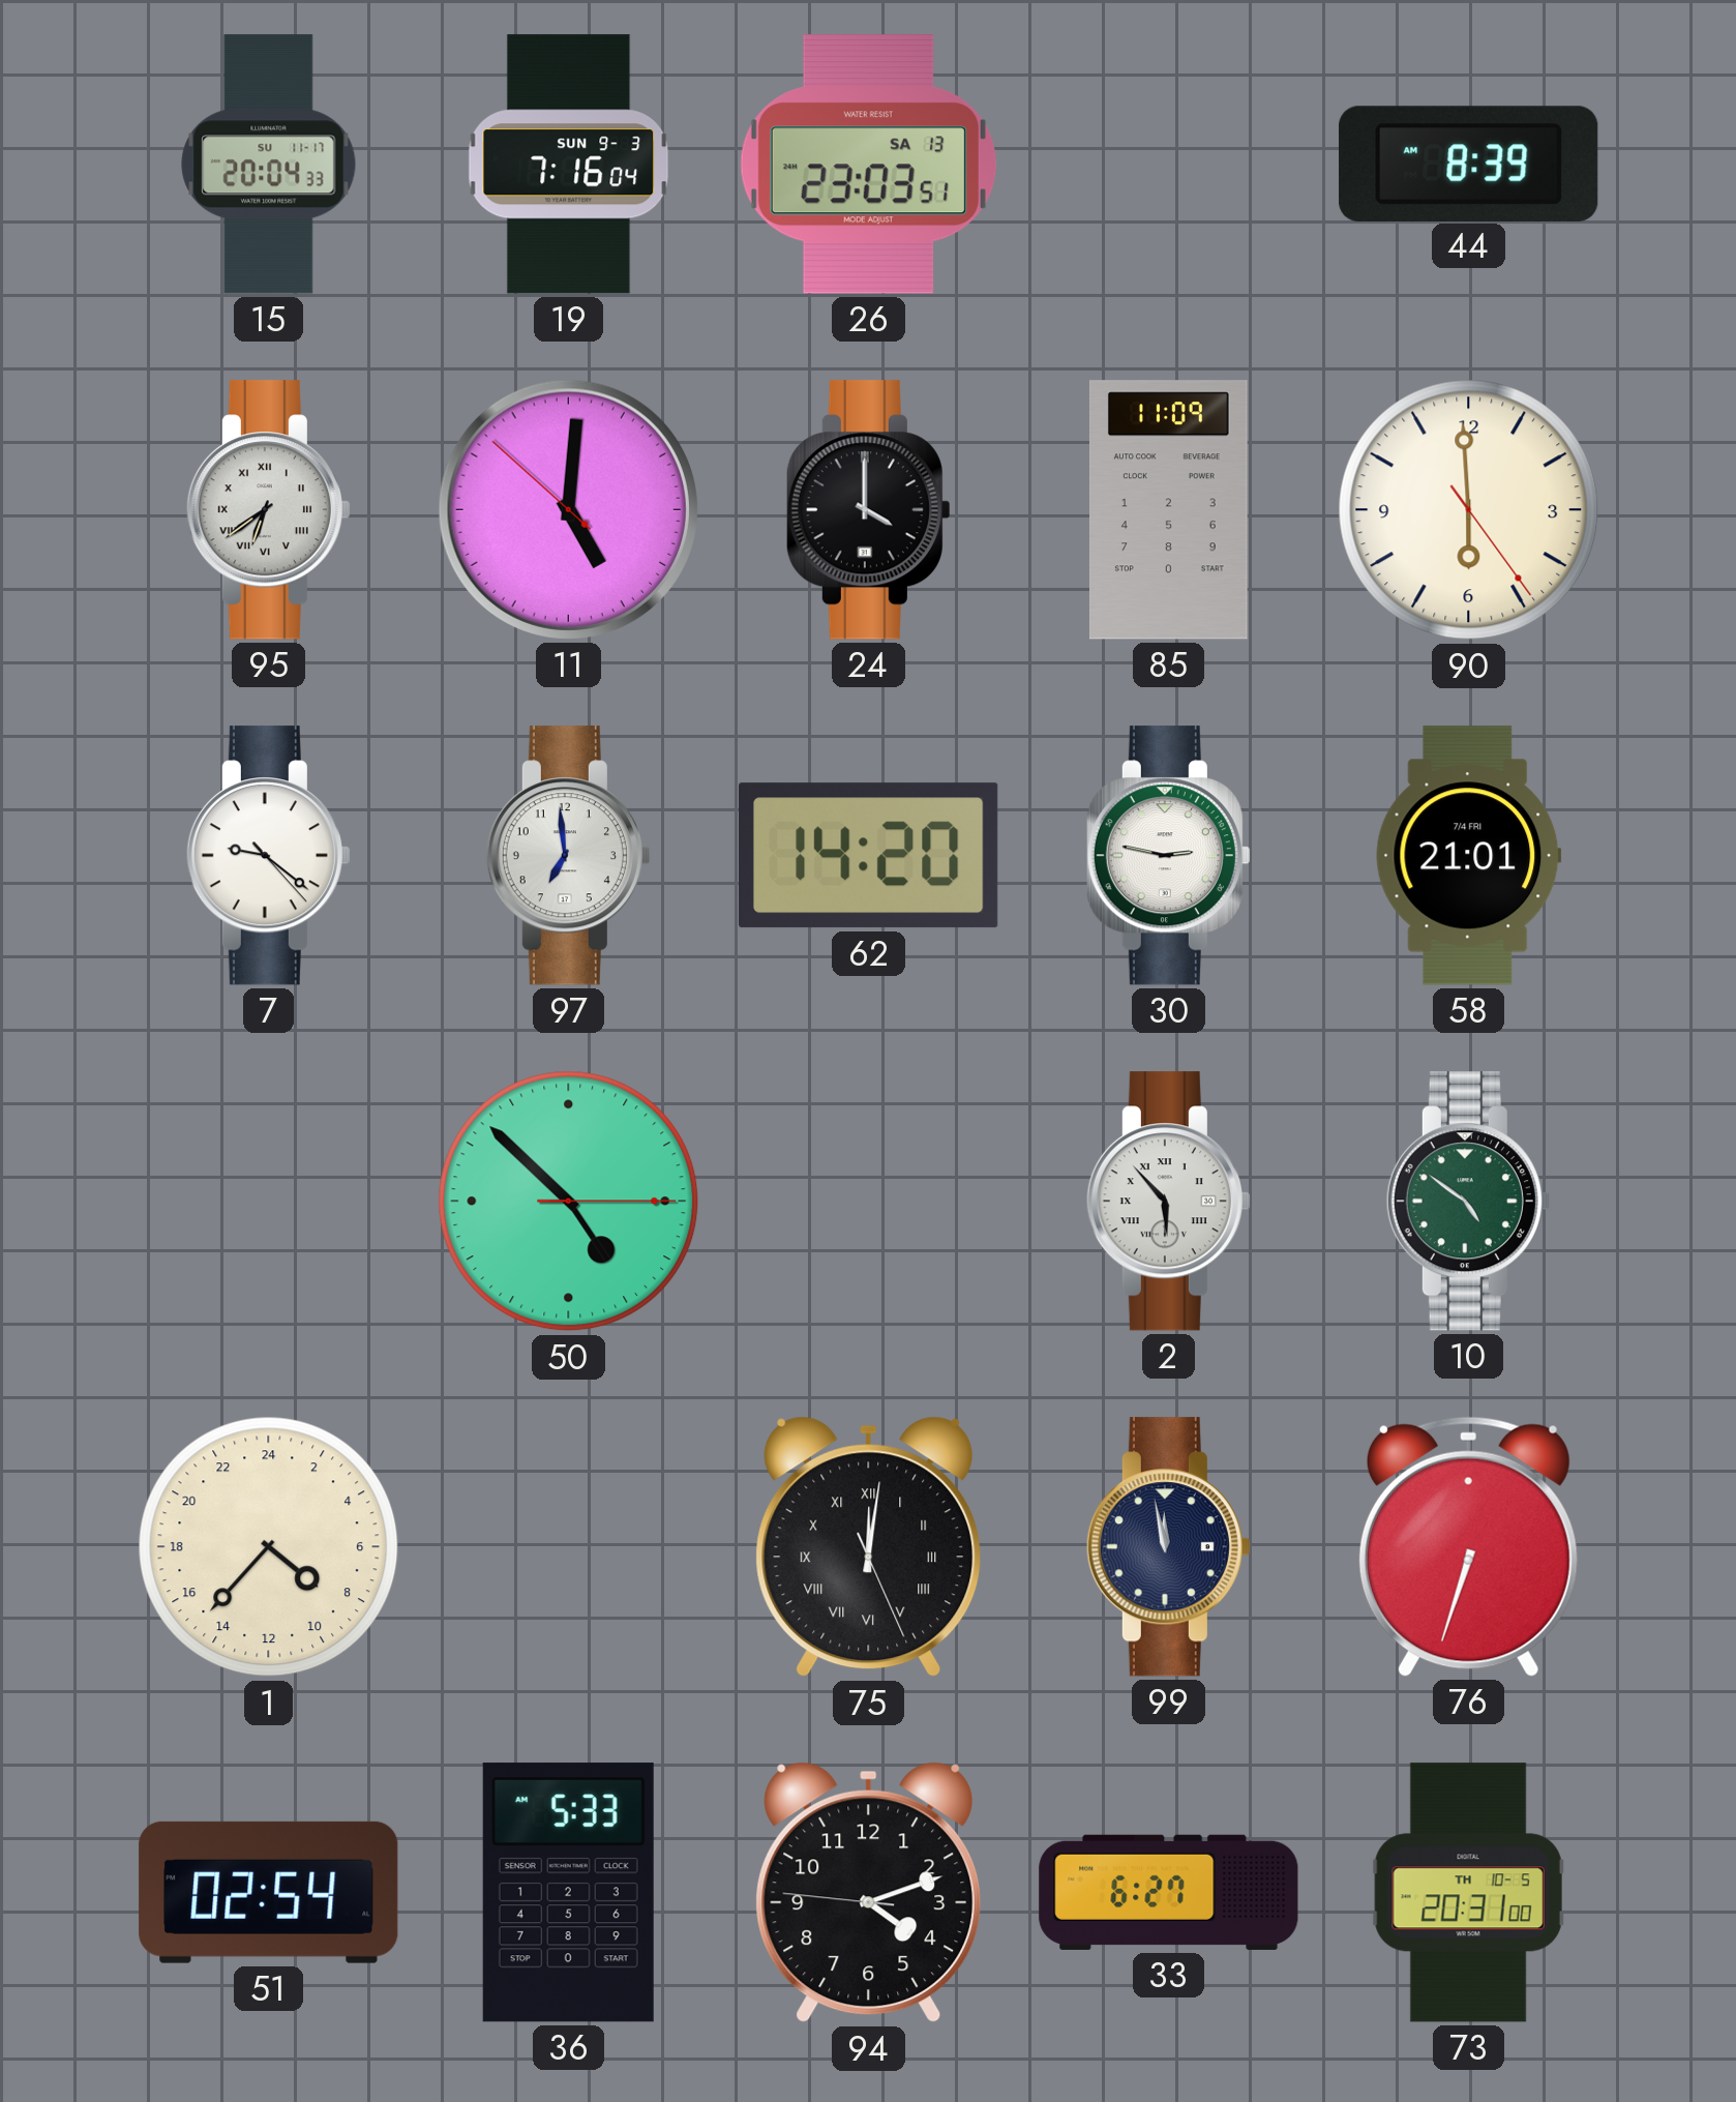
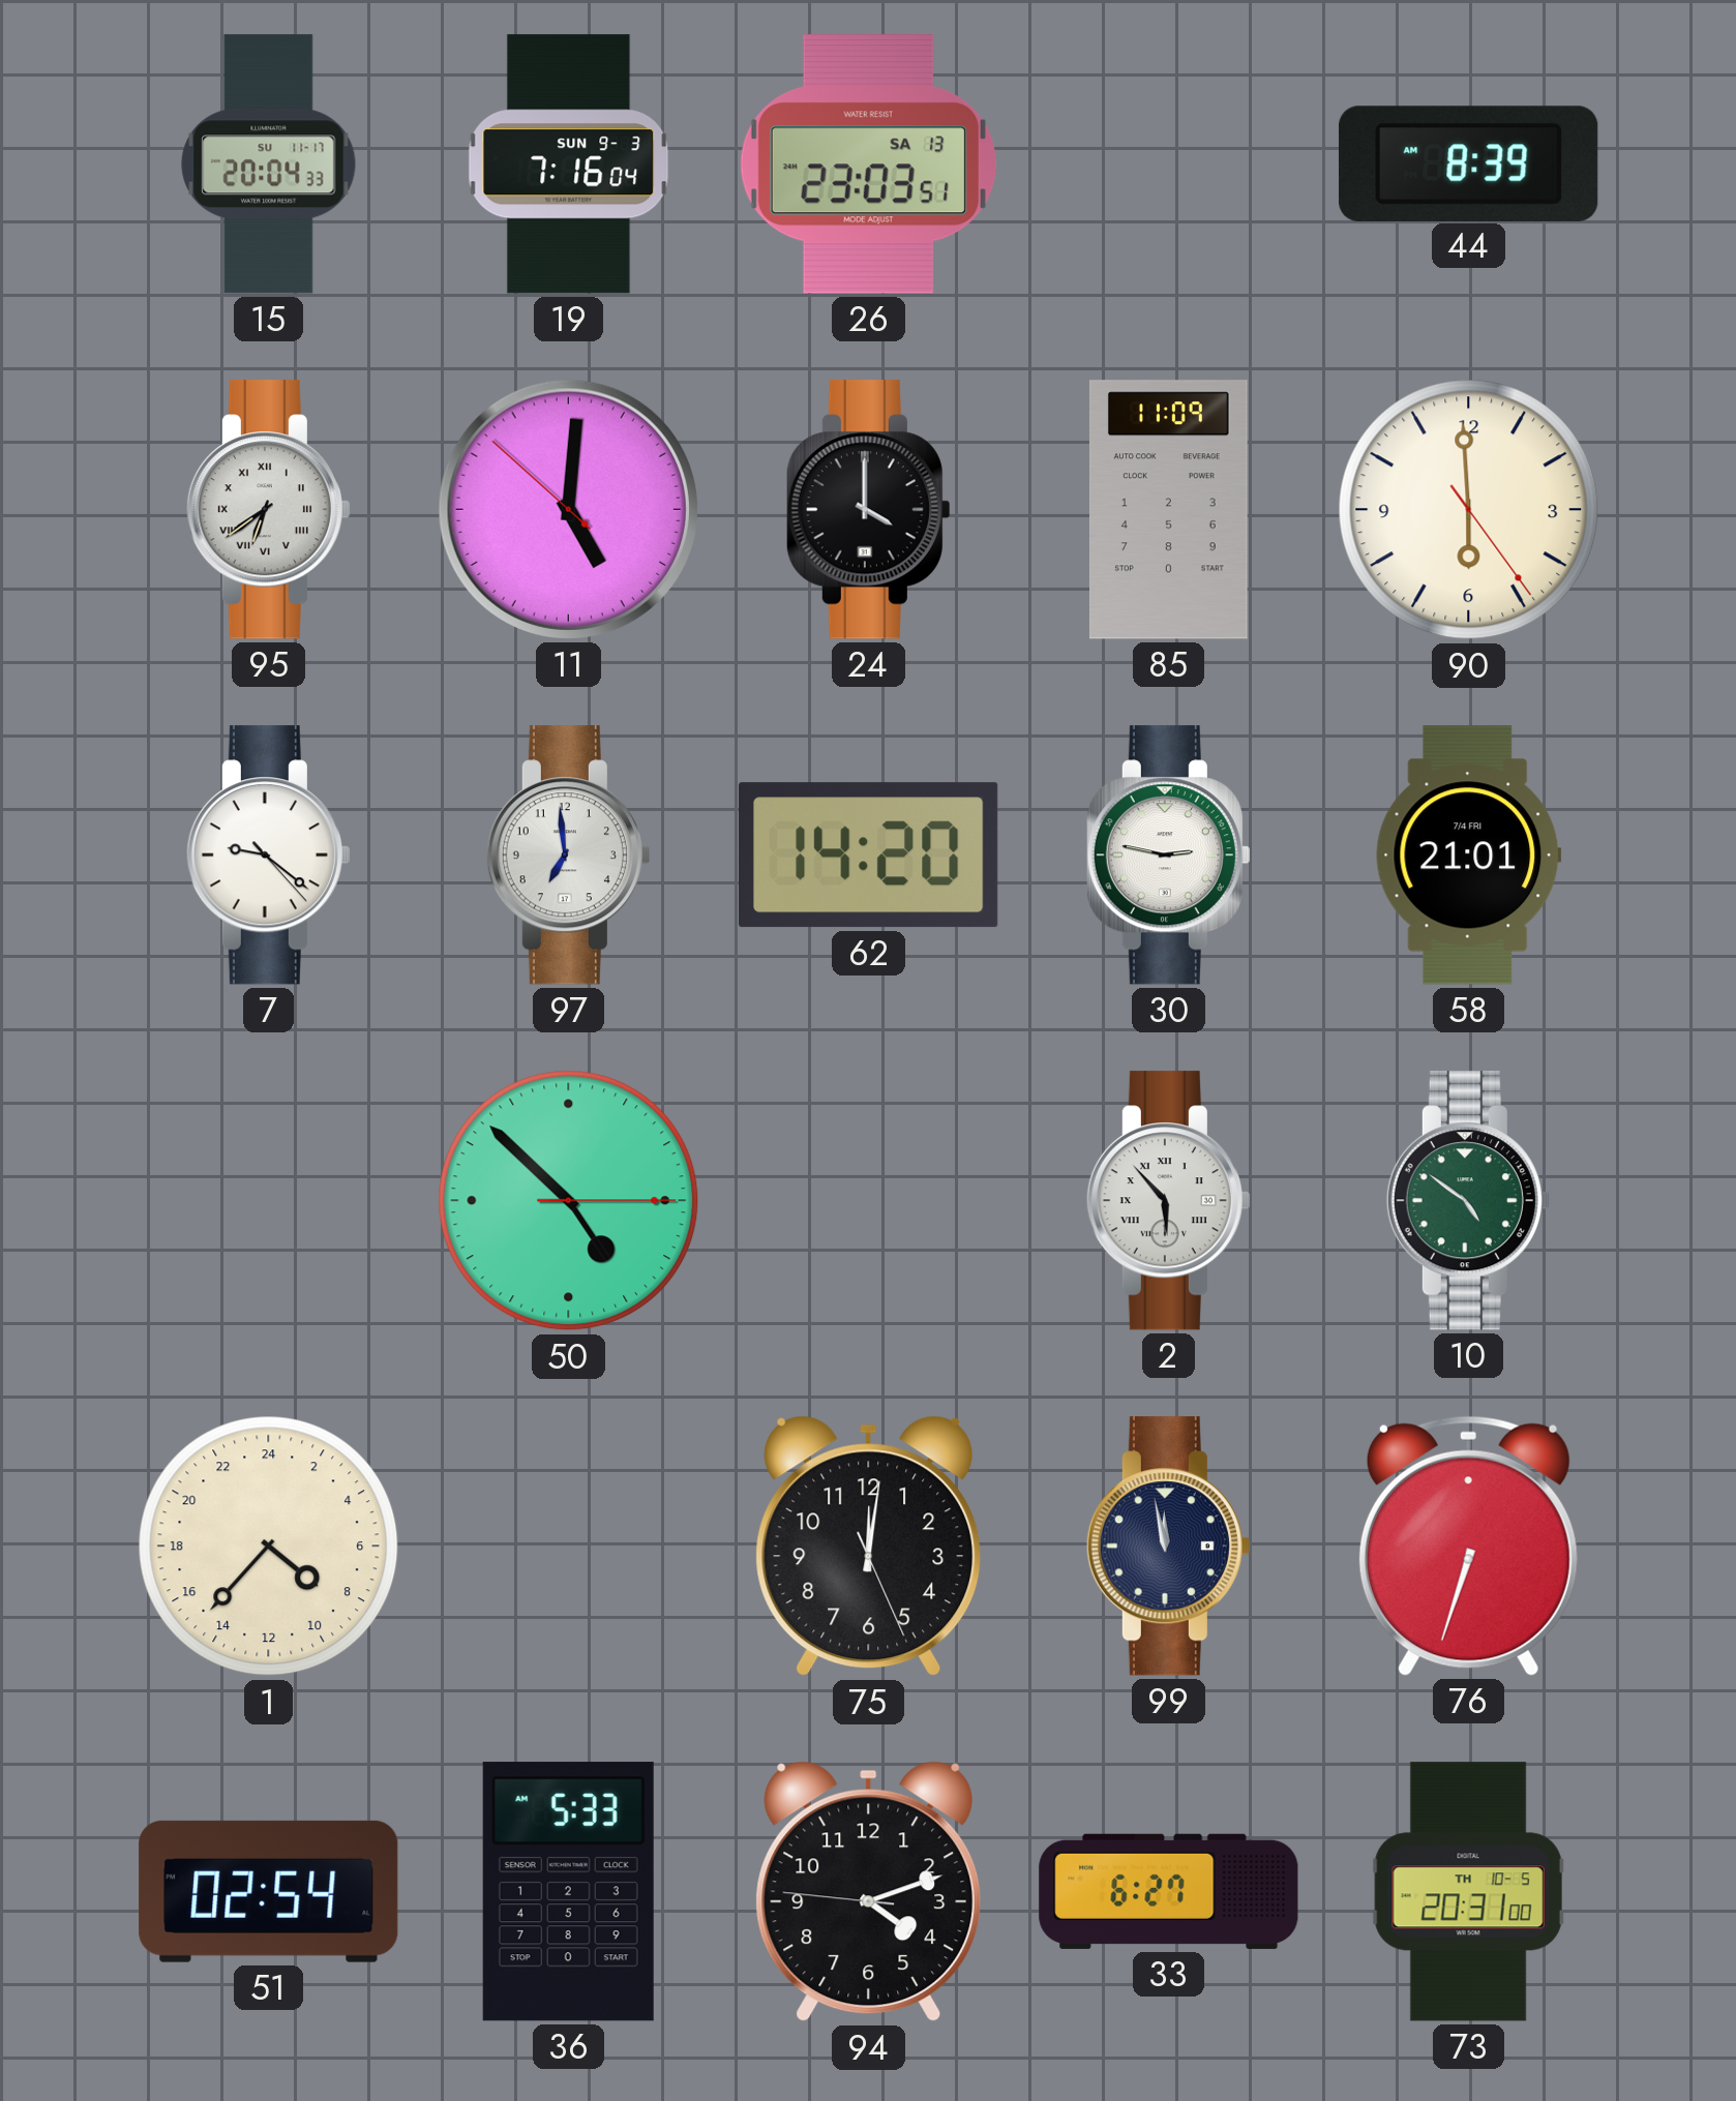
75 numerals: Roman -> Arabic (869, 1547)
